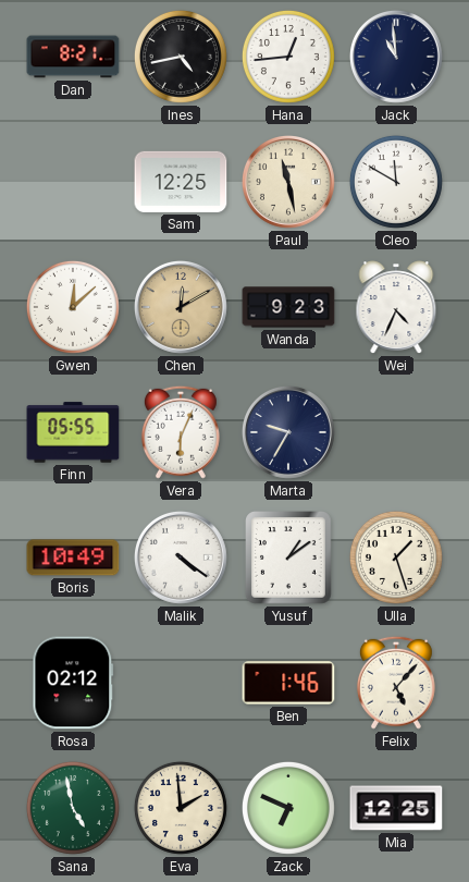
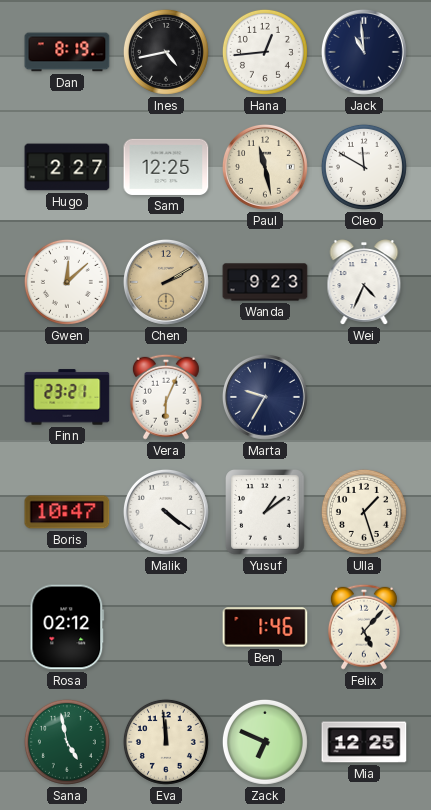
Dan: 8:21 -> 8:19 (67, 52)
Hugo: none -> 2:27 (67, 167)
Chen: 12:10 -> 2:10 (166, 282)
Finn: 05:55 -> 23:21 (67, 397)
Boris: 10:49 -> 10:47 (67, 512)
Eva: 1:59 -> 11:59 (166, 742)
